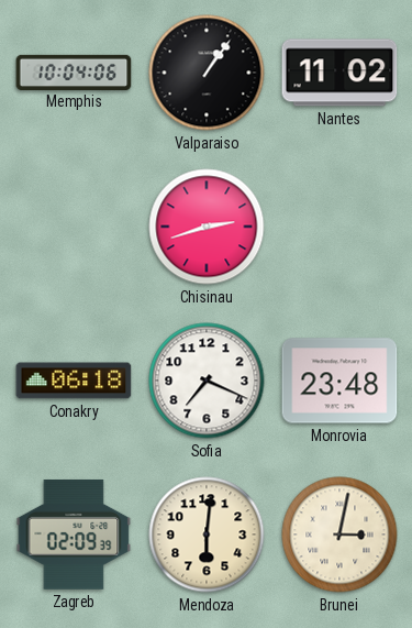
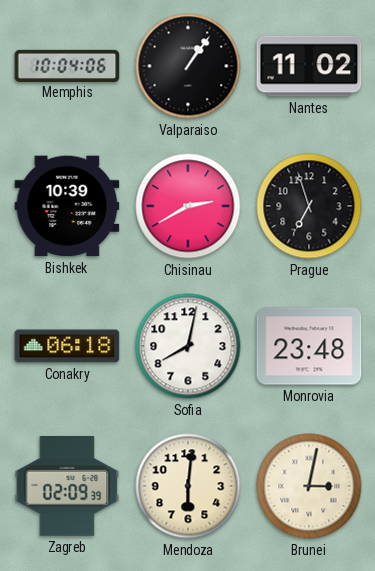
Bishkek: none -> 10:39 (67, 206)
Chisinau: 2:42 -> 2:40 (188, 206)
Prague: none -> 6:57 (309, 206)
Sofia: 7:19 -> 8:02 (188, 346)
